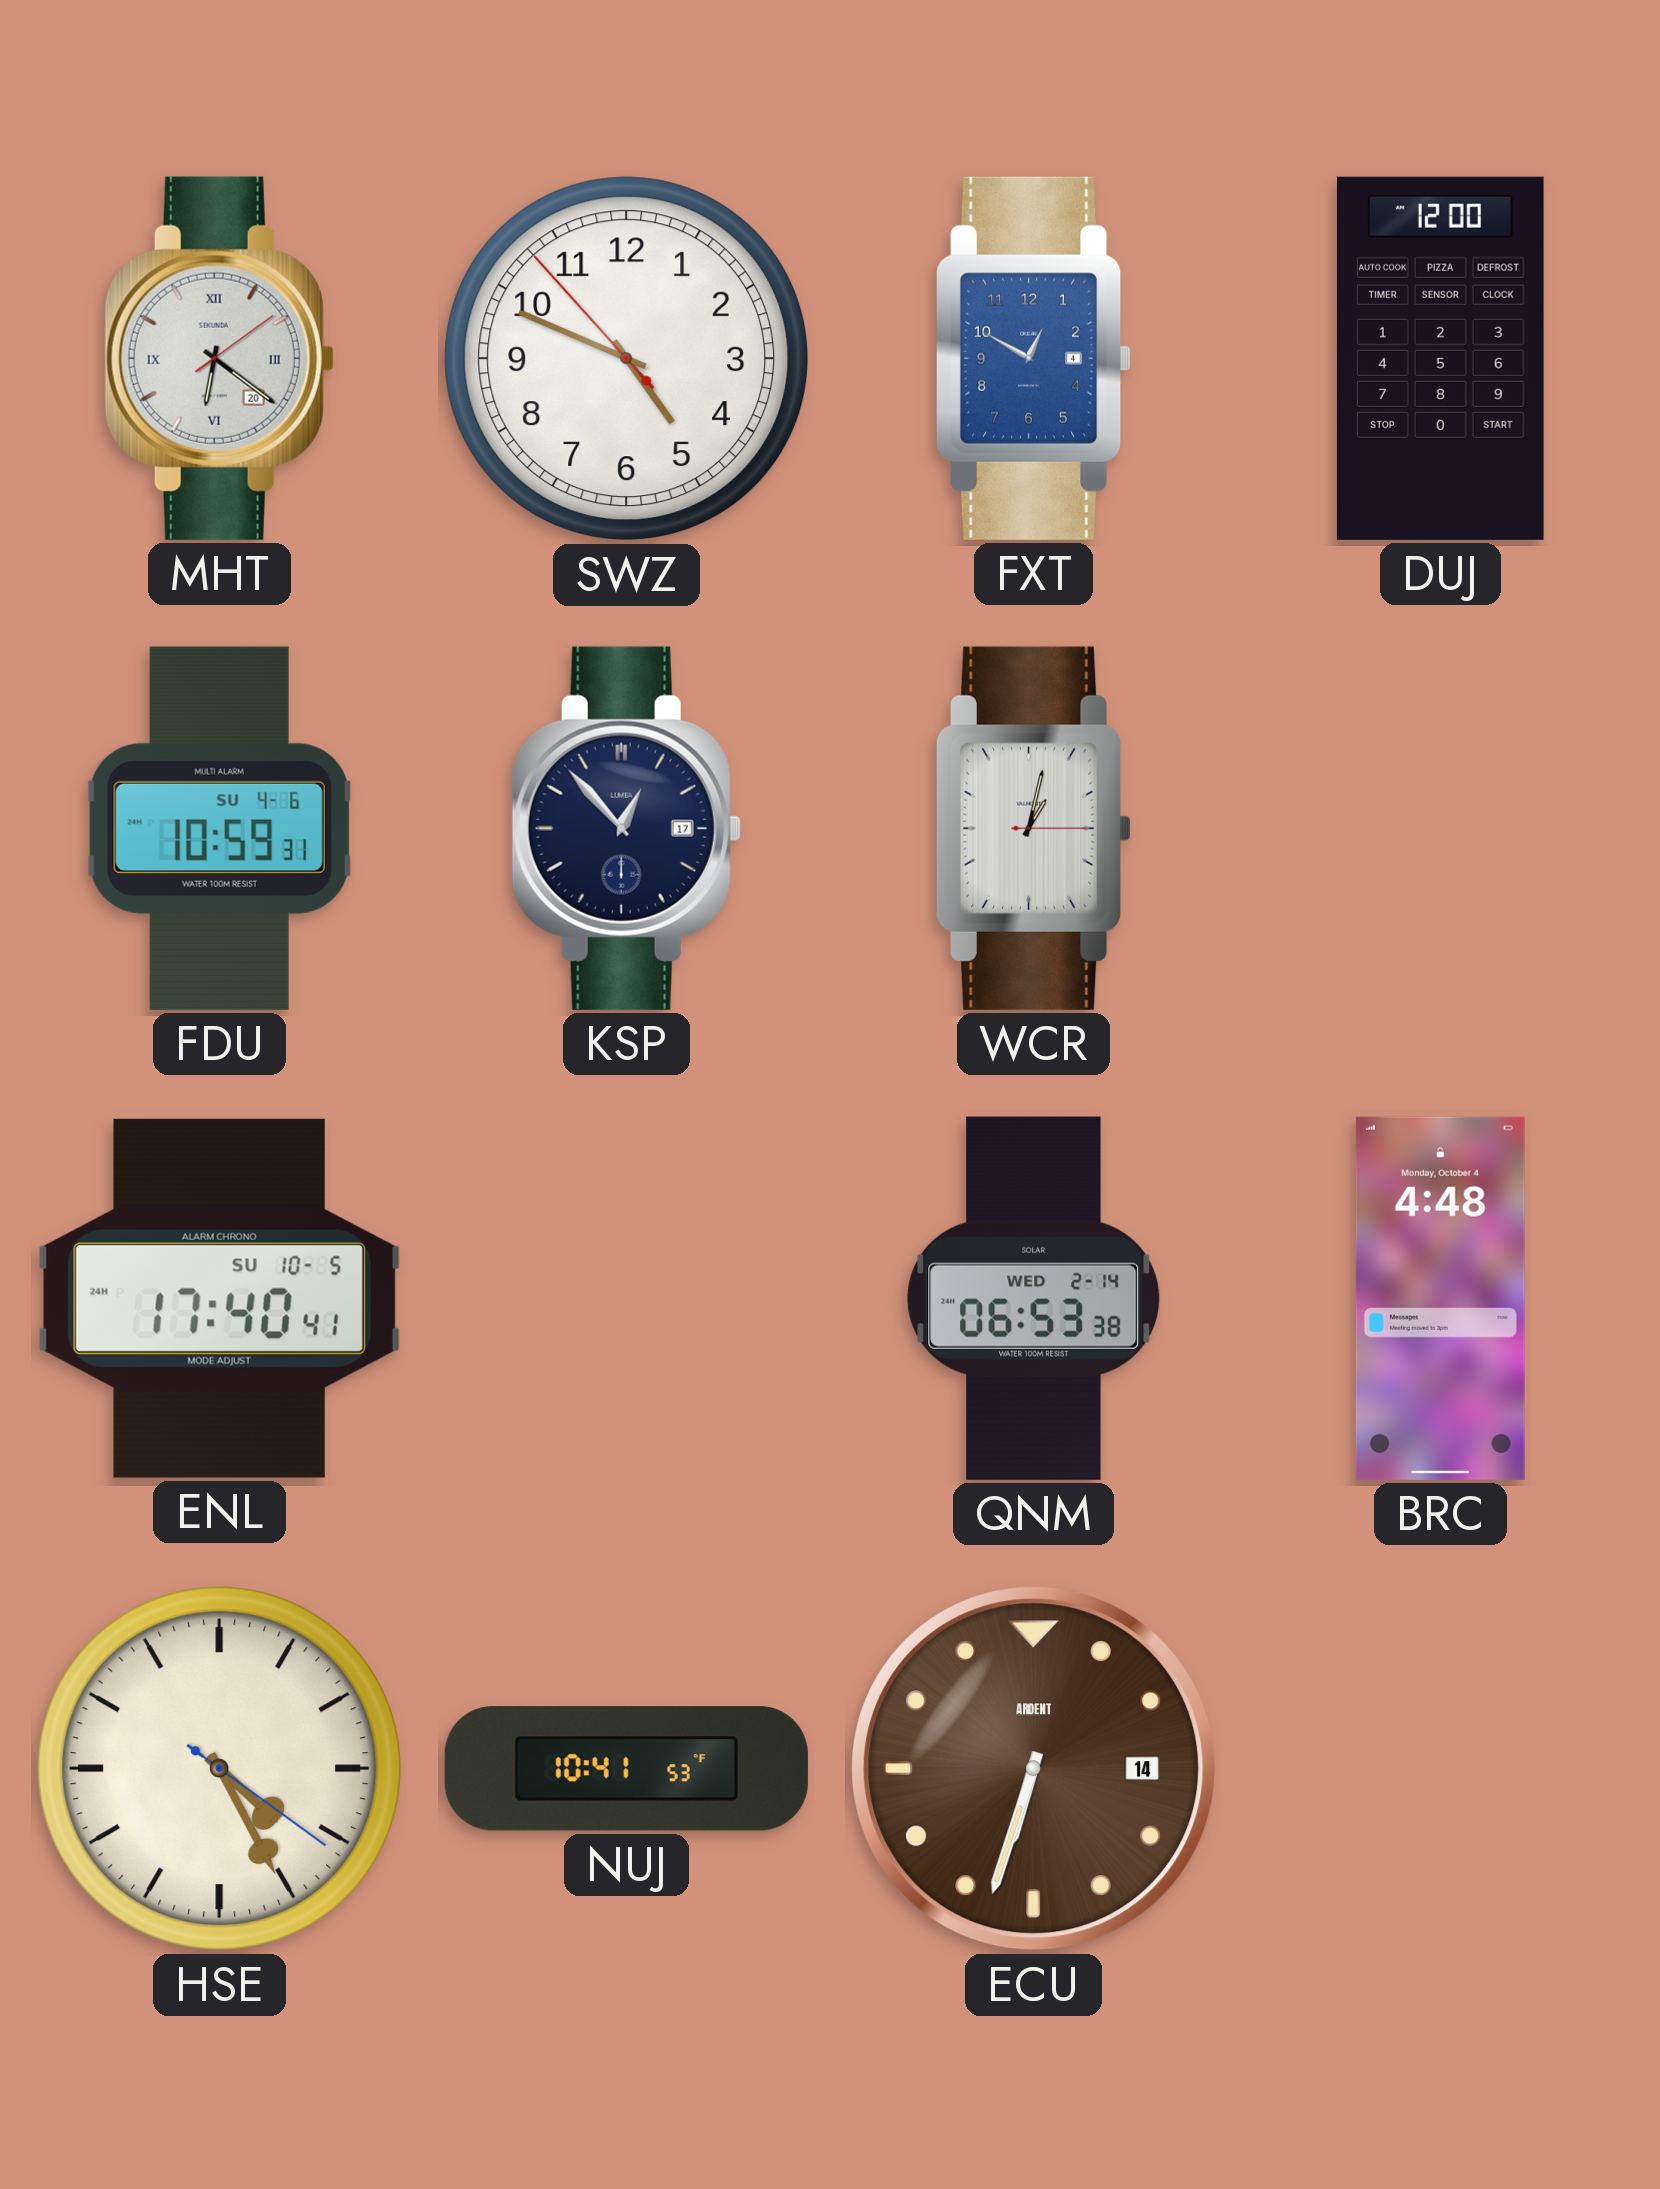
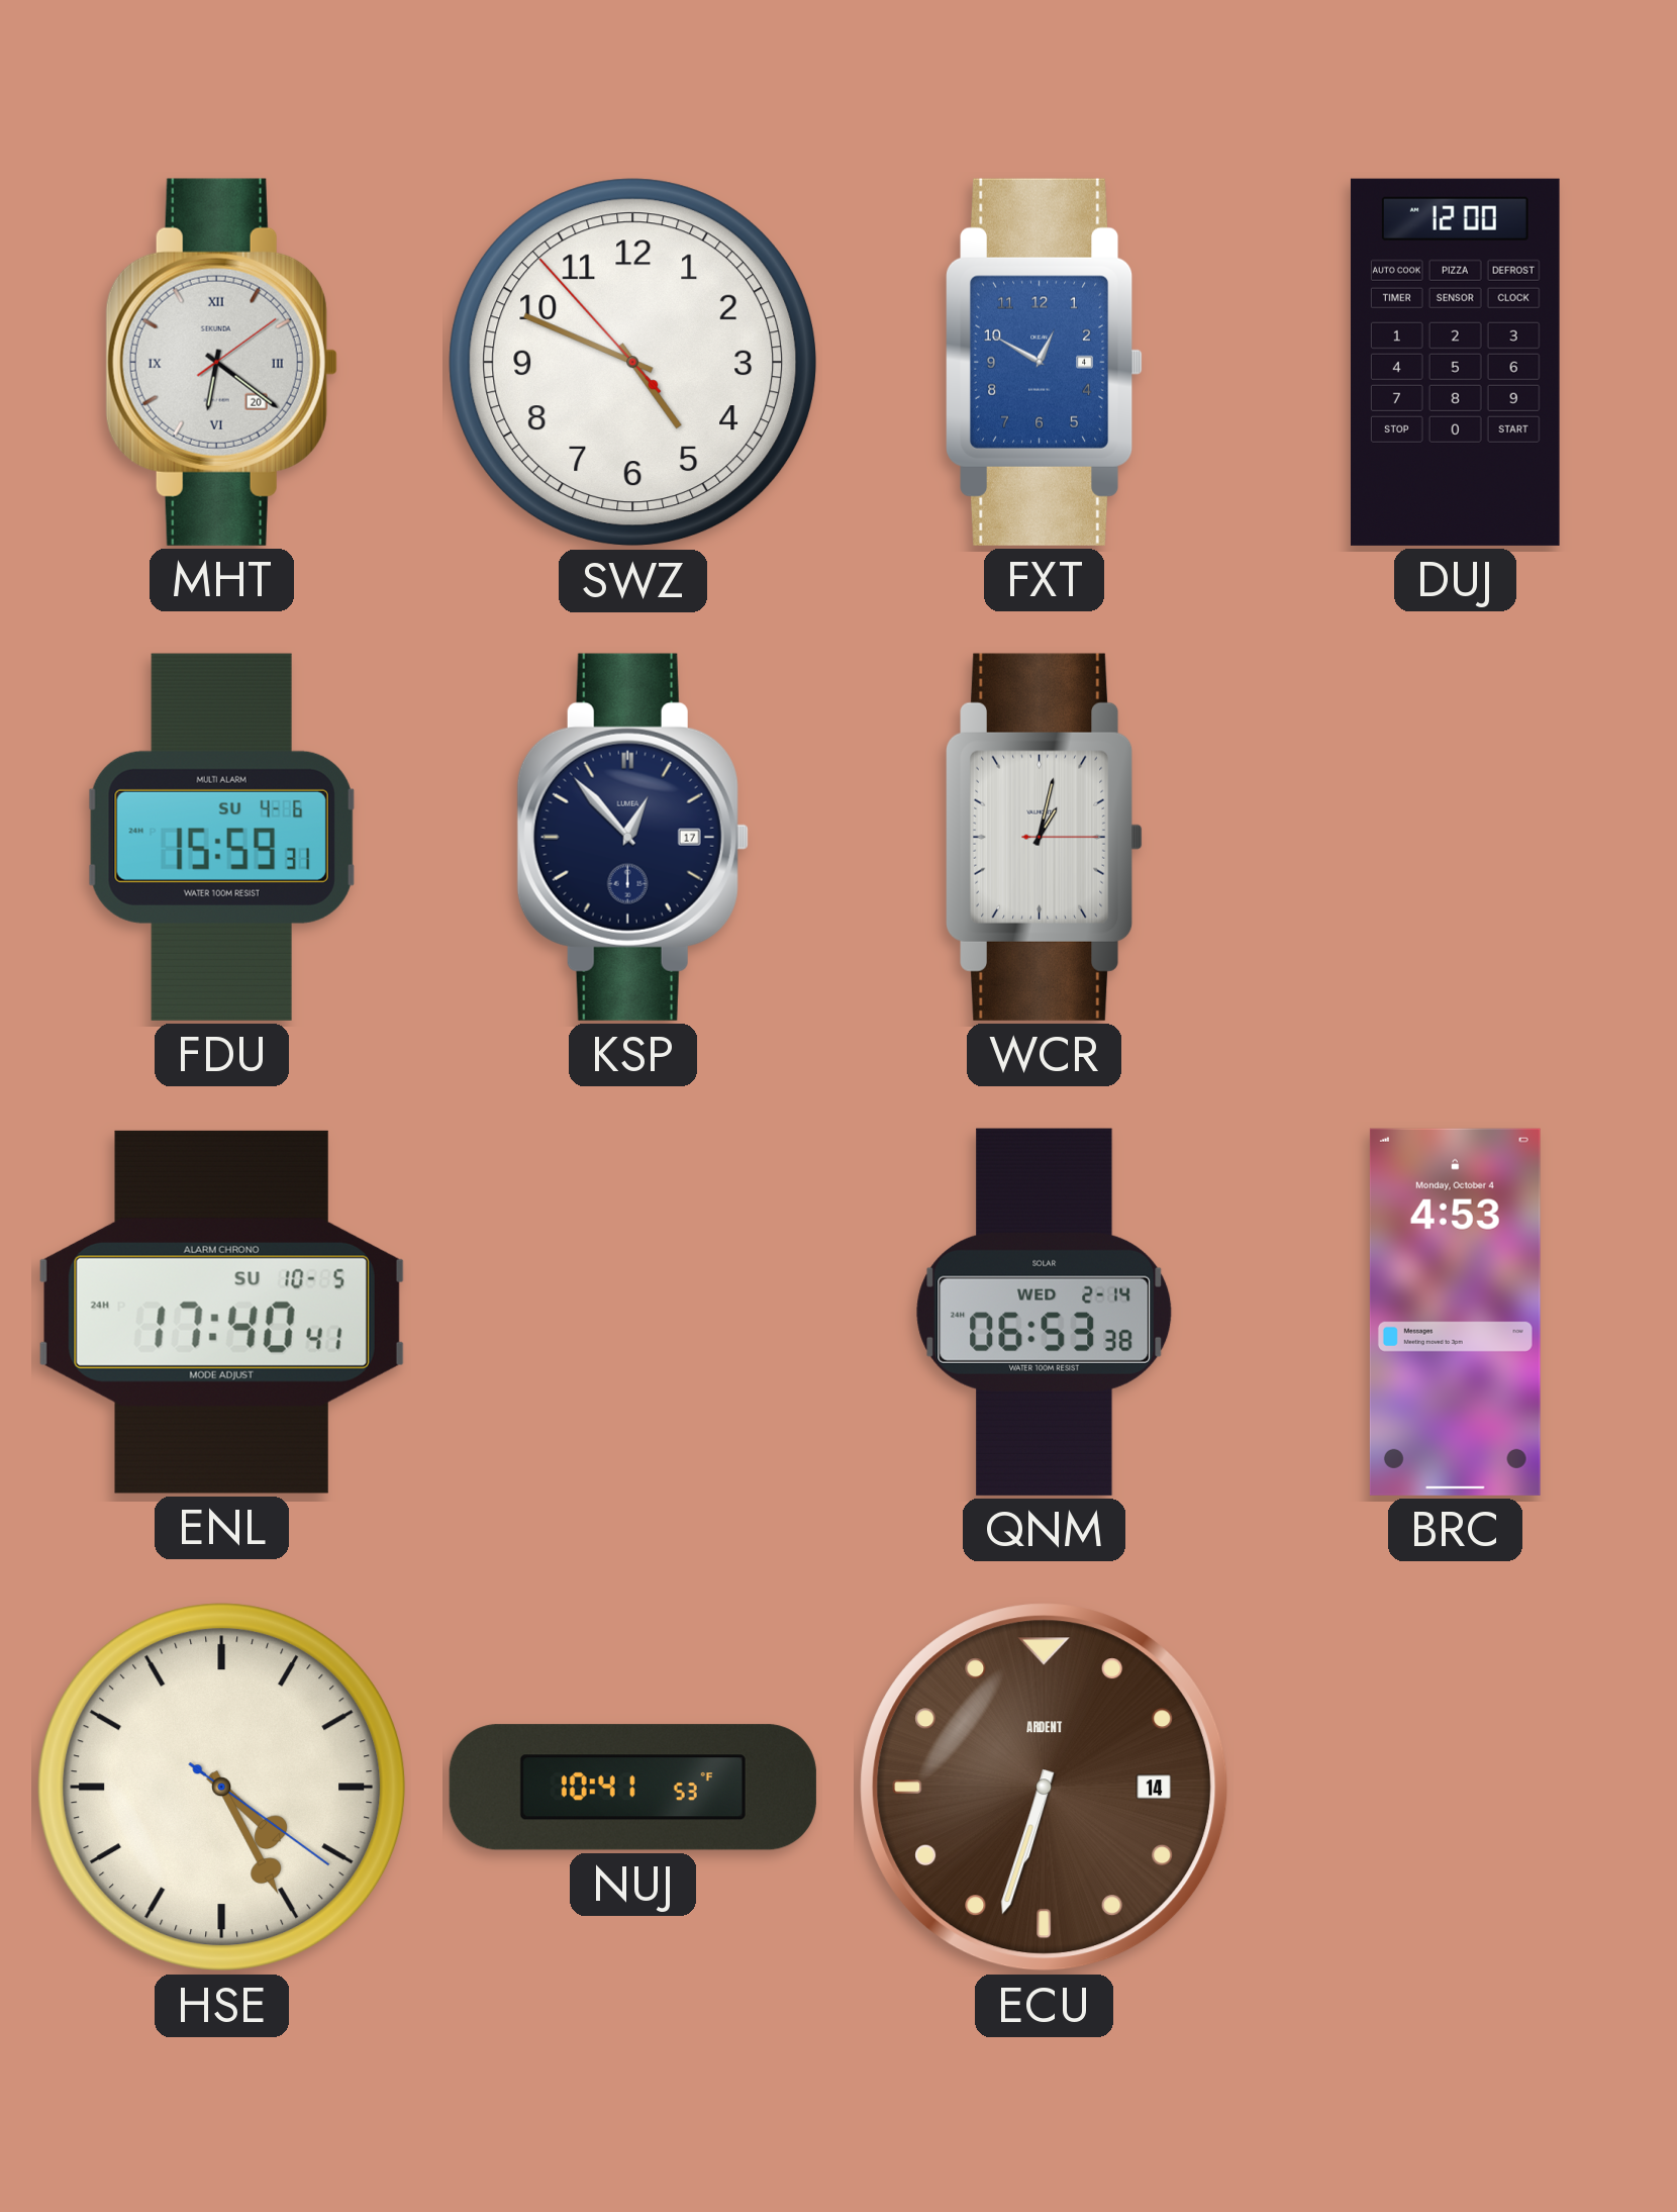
FDU: 10:59 -> 15:59 (221, 837)
BRC: 4:48 -> 4:53 (1455, 1312)
